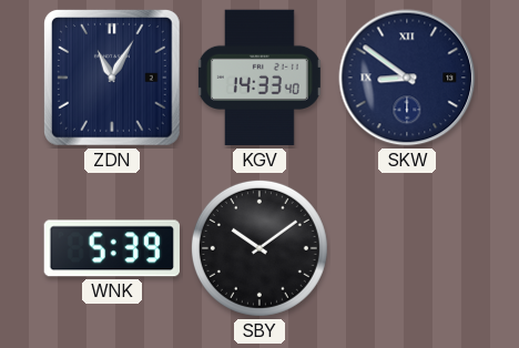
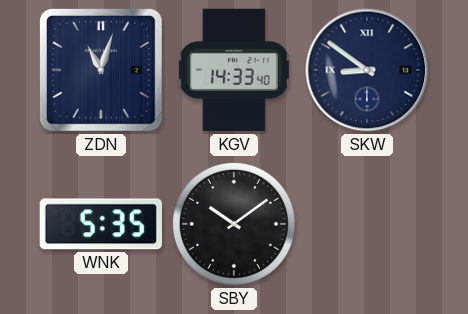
ZDN: 11:05 -> 11:03 (101, 70)
WNK: 5:39 -> 5:35 (101, 224)
